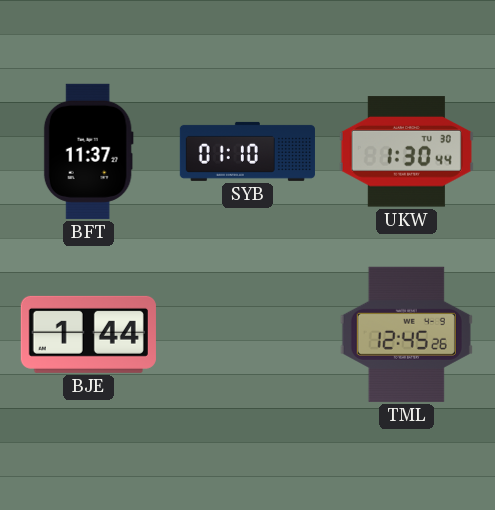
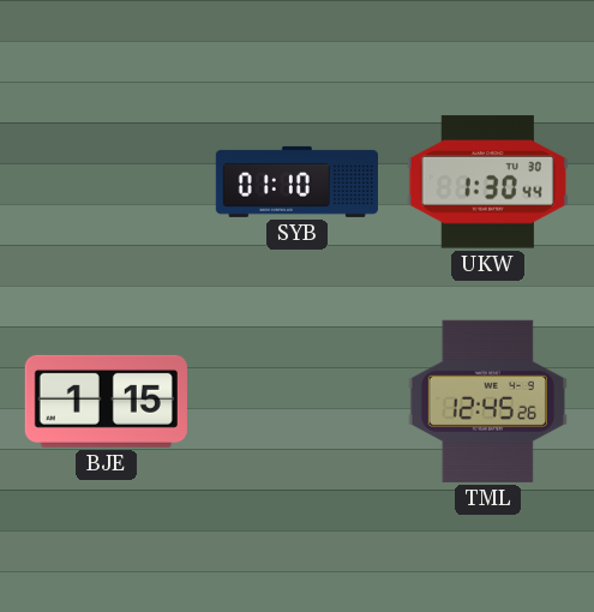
BFT: 11:37 -> none (88, 151)
BJE: 1:44 -> 1:15 (106, 401)
